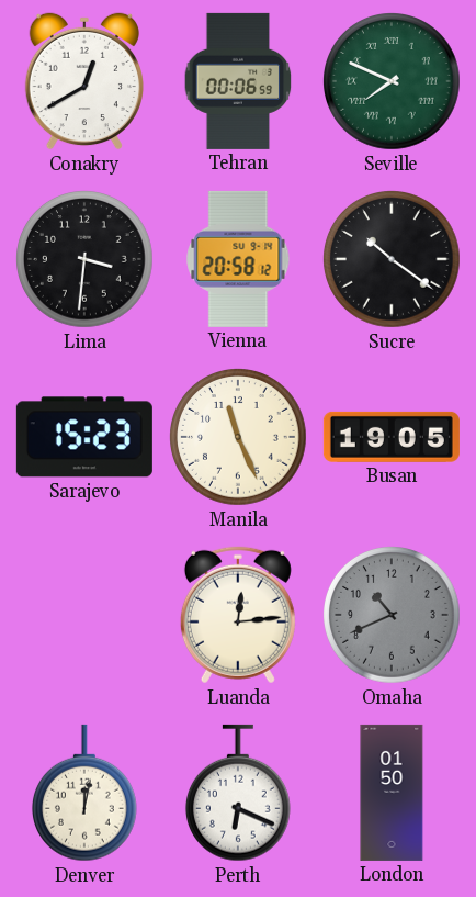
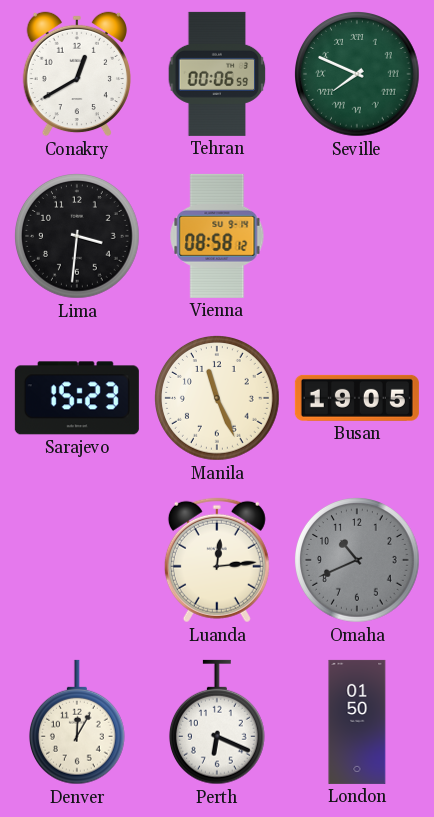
Vienna: 20:58 -> 08:58 (217, 236)
Sucre: 10:21 -> none (393, 260)
Denver: 12:02 -> 12:05 (77, 722)
